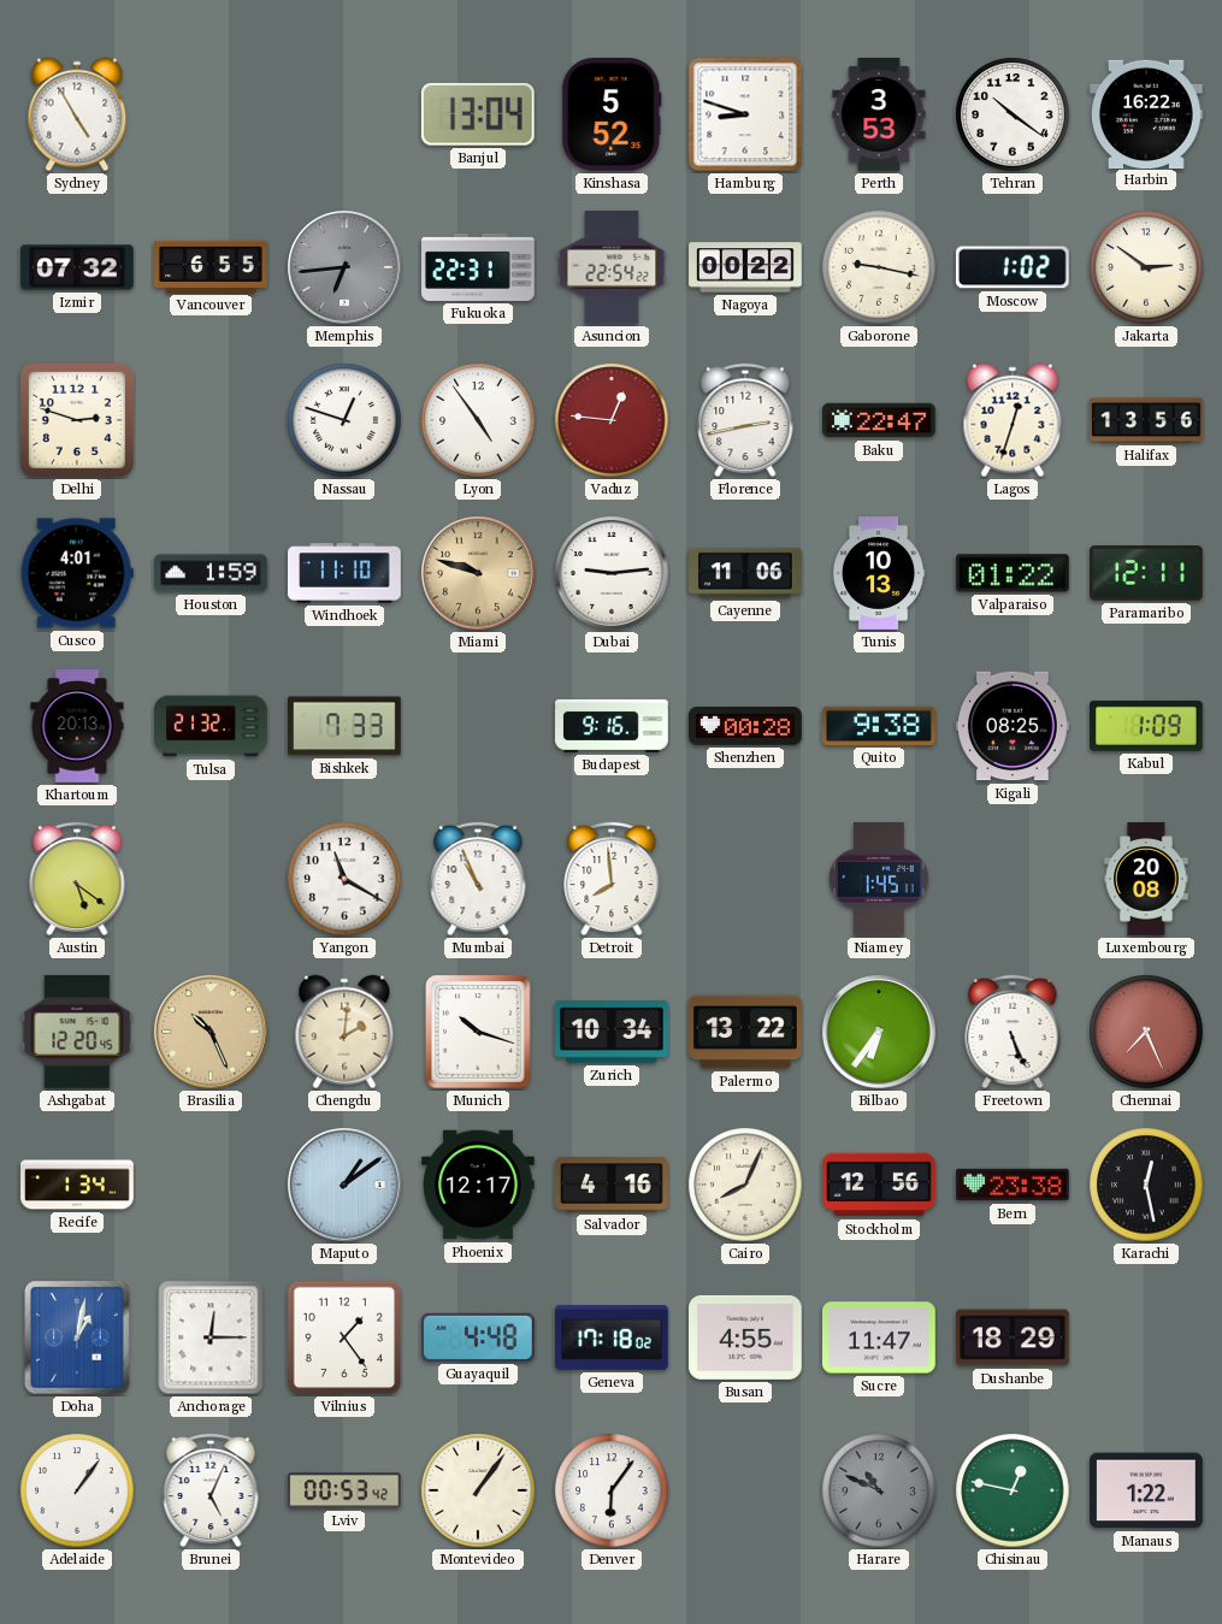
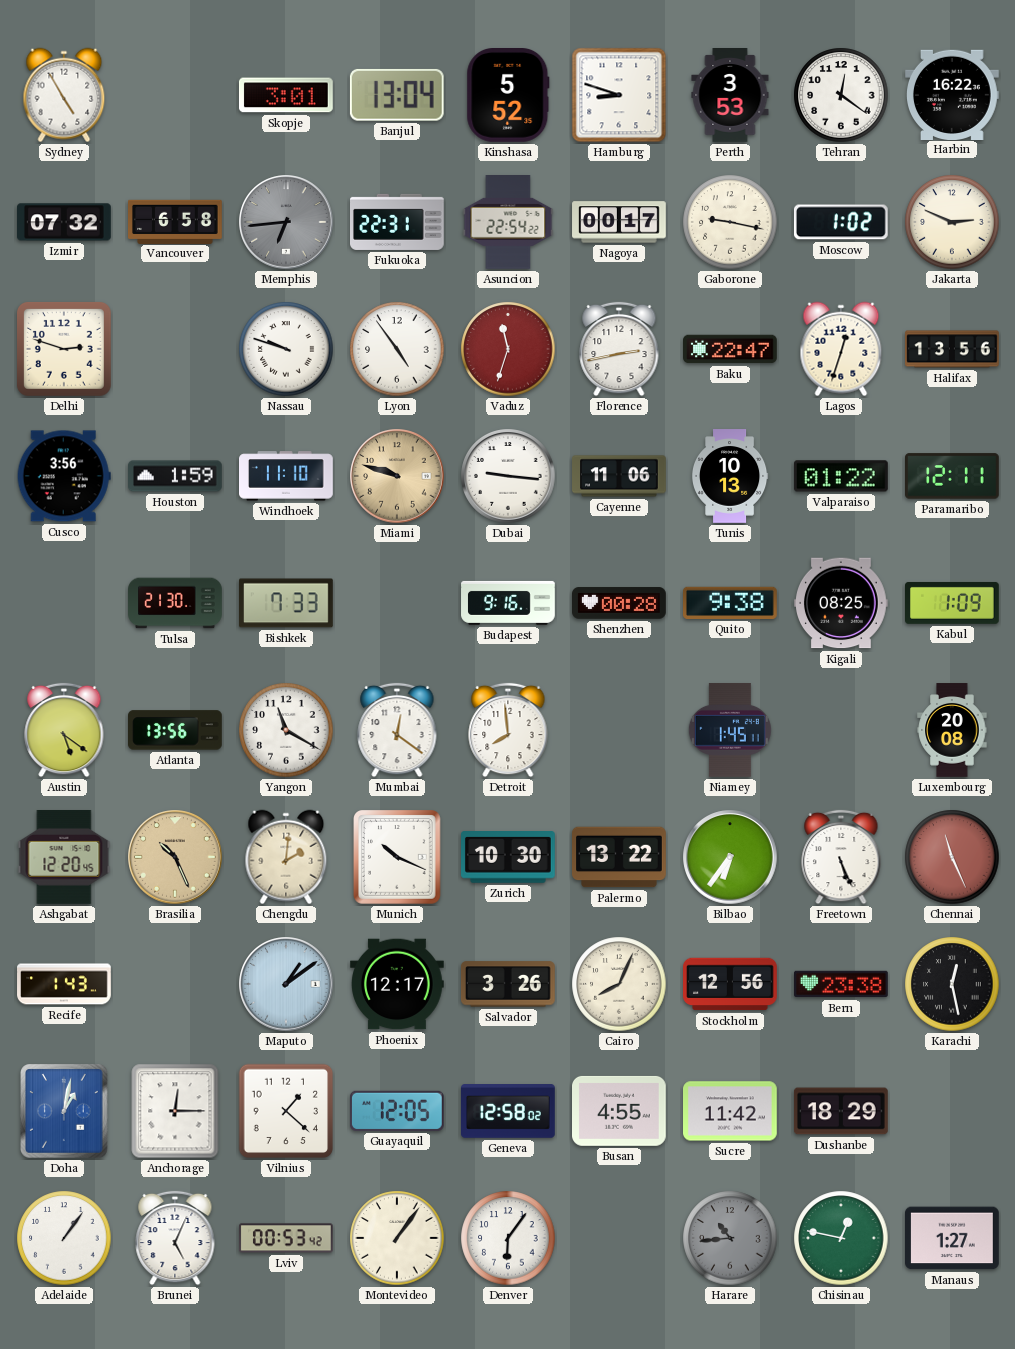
Skopje: none -> 3:01 (286, 95)
Tehran: 10:21 -> 12:21 (841, 95)
Vancouver: 6:55 -> 6:58 (176, 221)
Nagoya: 00:22 -> 00:17 (619, 222)
Jakarta: 2:51 -> 2:49 (952, 222)
Nassau: 12:48 -> 9:48 (286, 349)
Vaduz: 12:46 -> 11:33 (508, 349)
Cusco: 4:01 -> 3:56 (64, 476)
Dubai: 9:14 -> 9:16 (508, 476)
Khartoum: 20:13 -> none (77, 726)
Tulsa: 21:32 -> 21:30 (175, 603)
Atlanta: none -> 13:56 (176, 730)
Mumbai: 10:56 -> 12:21 (397, 730)
Munich: 10:18 -> 10:19 (398, 858)
Zurich: 10:34 -> 10:30 (509, 858)
Chennai: 7:26 -> 11:26 (952, 857)
Recife: 1:34 -> 1:43 (64, 984)
Salvador: 4:16 -> 3:26 (509, 984)
Vilnius: 1:24 -> 1:22 (286, 1111)
Guayaquil: 4:48 -> 12:05 (397, 1111)
Geneva: 17:18 -> 12:58 (509, 1112)
Sucre: 11:47 -> 11:42 (731, 1111)
Harare: 10:49 -> 10:44 (730, 1238)
Manaus: 1:22 -> 1:27 (953, 1238)
